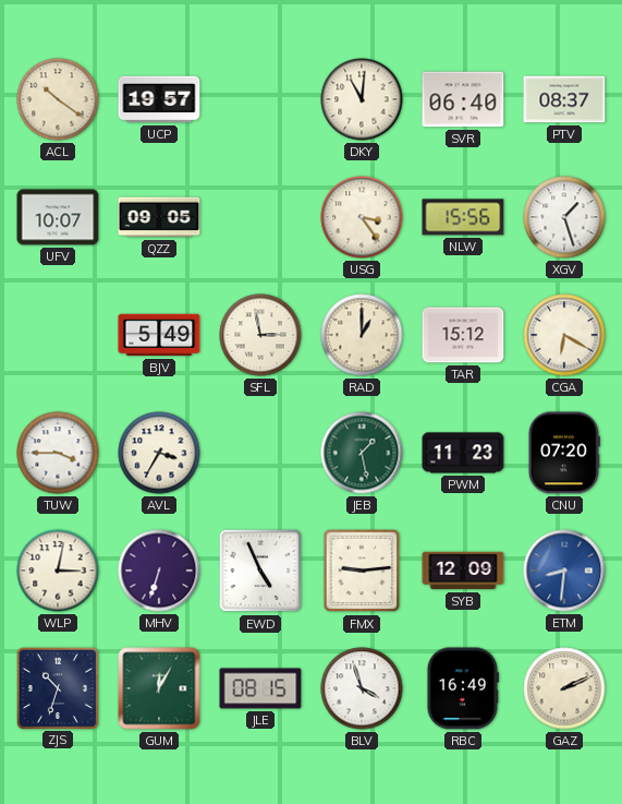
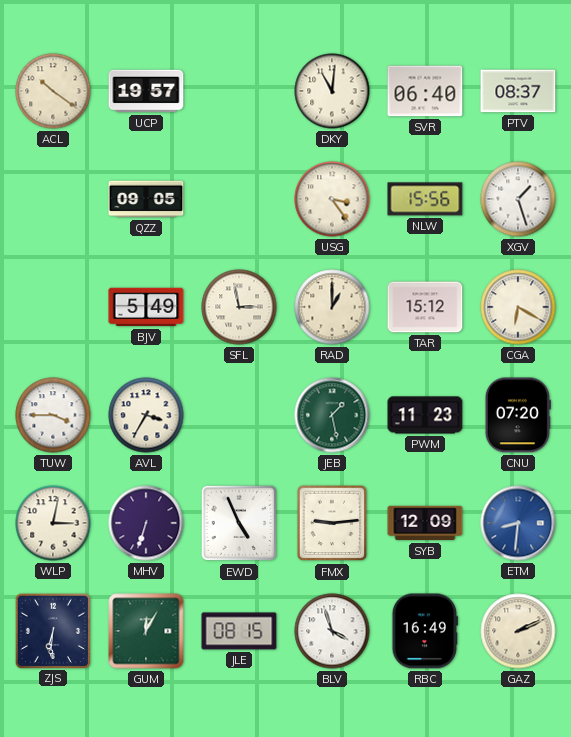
UFV: 10:07 -> none (58, 217)
ZJS: 10:33 -> 6:31 (52, 630)
